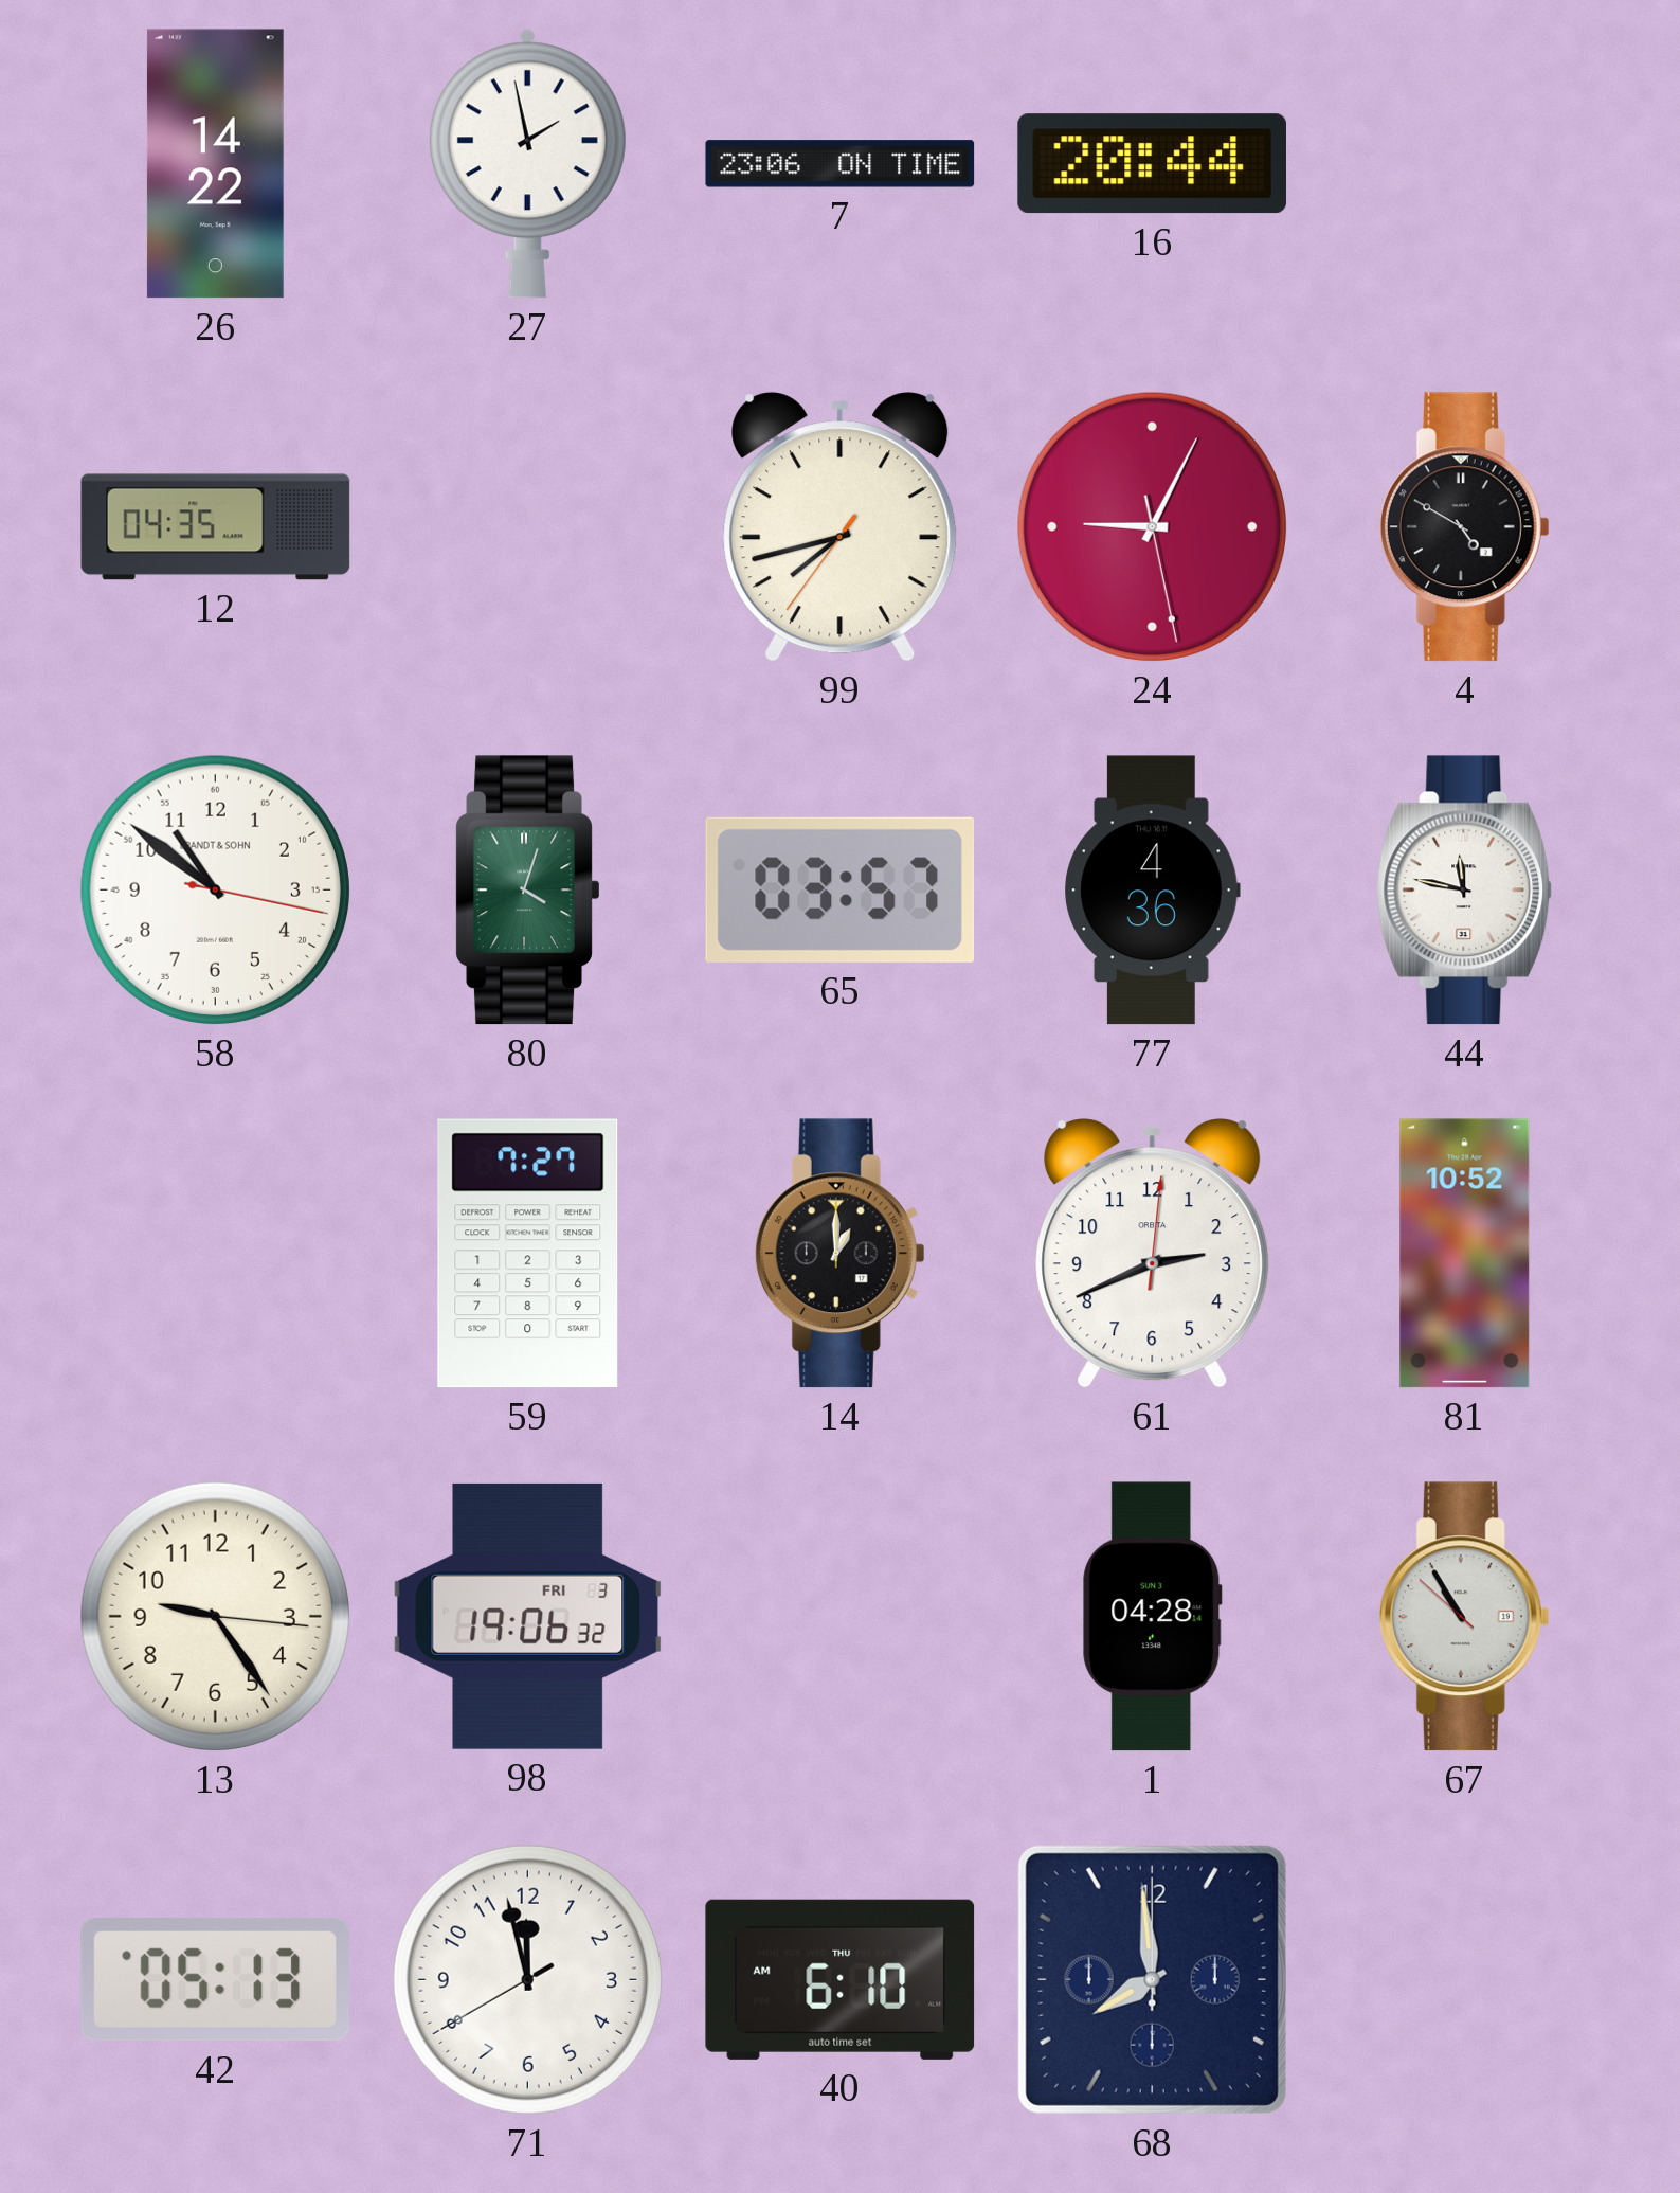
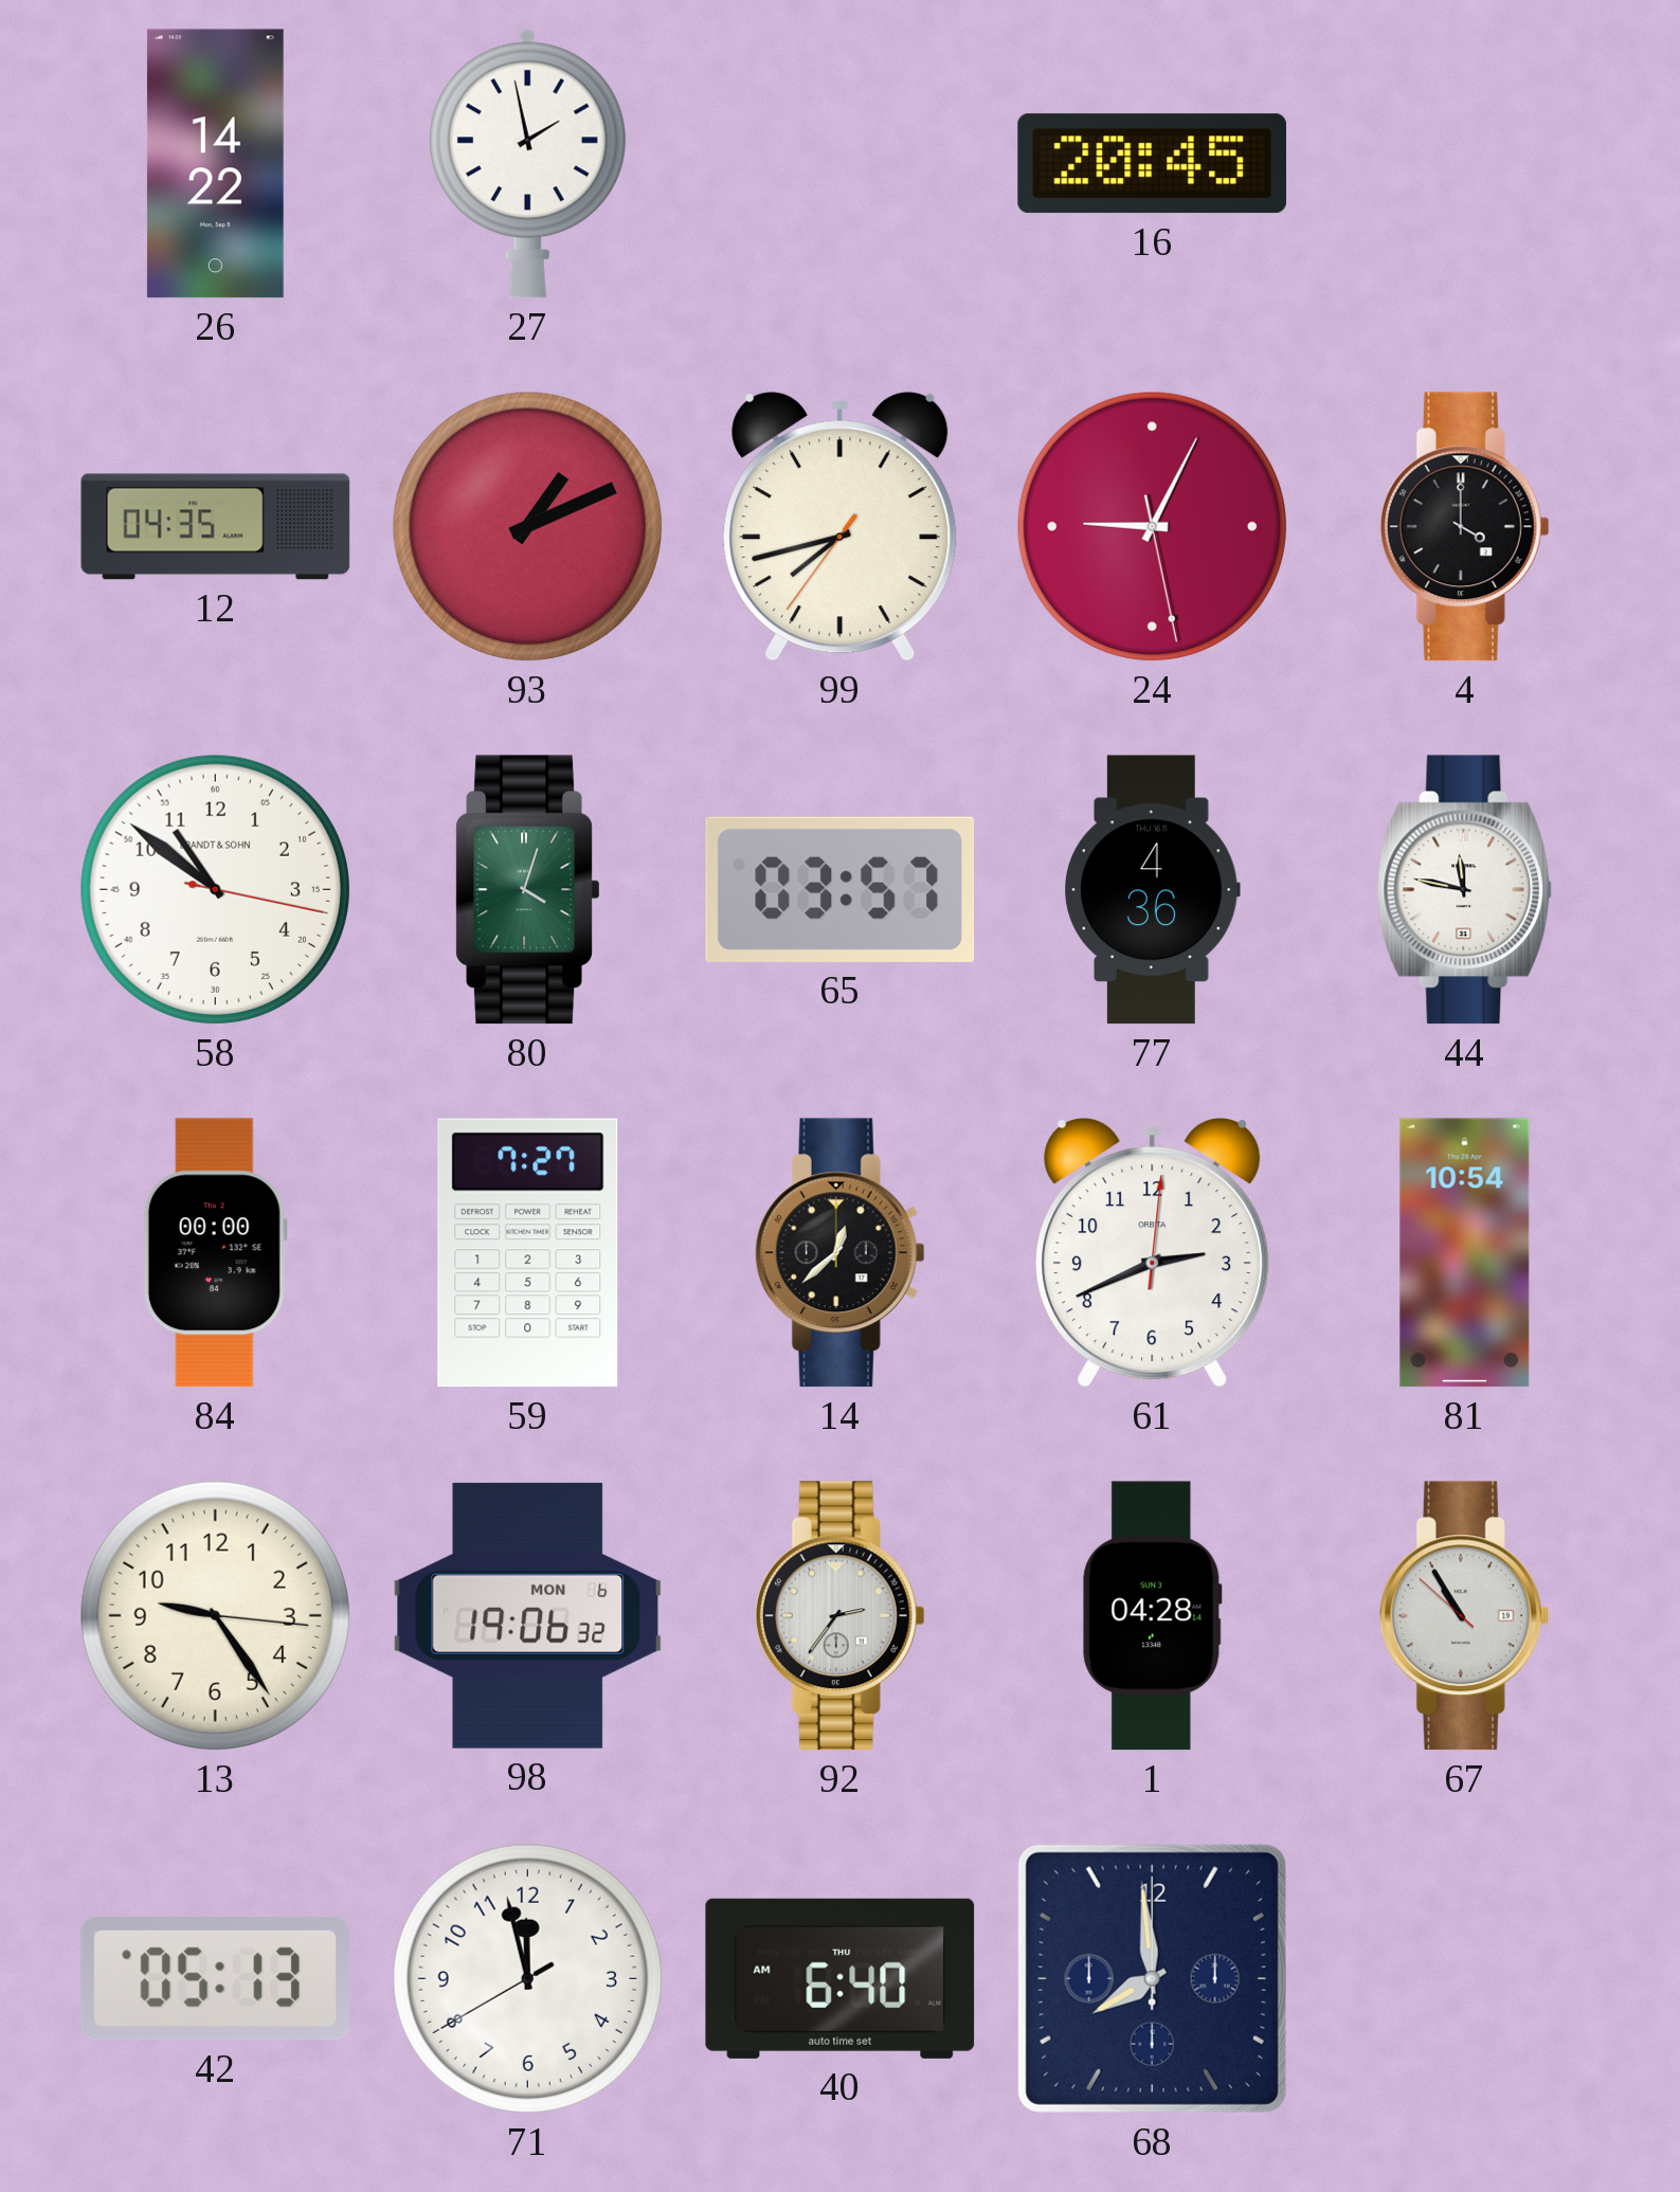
7: 23:06 -> none (841, 164)
16: 20:44 -> 20:45 (1152, 164)
93: none -> 1:11 (527, 526)
4: 4:50 -> 4:00 (1464, 527)
84: none -> 00:00 (215, 1253)
14: 1:00 -> 12:38 (839, 1253)
81: 10:52 -> 10:54 (1465, 1253)
98 date: FRI 3 -> MON 6 (528, 1615)
92: none -> 2:36 (839, 1616)
40: 6:10 -> 6:40 (841, 1978)
